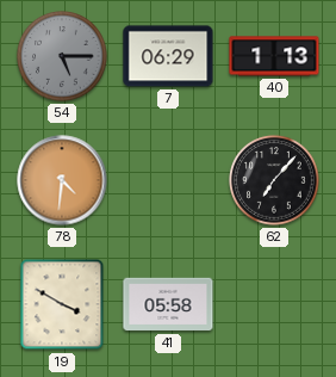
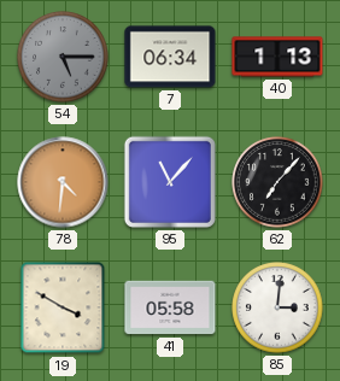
7: 06:29 -> 06:34 (170, 57)
95: none -> 11:07 (170, 182)
85: none -> 3:01 (277, 307)
